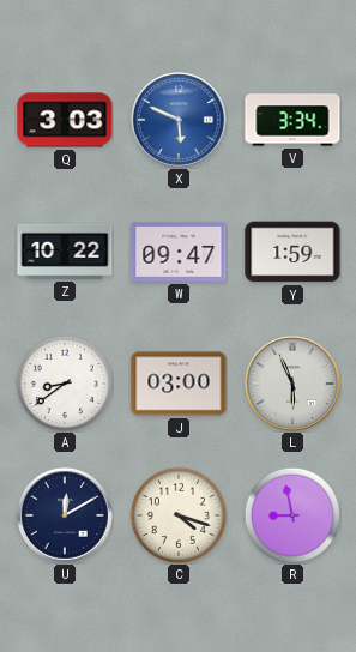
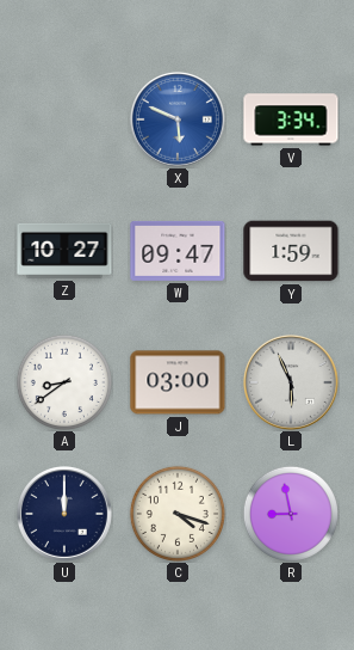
Q: 3:03 -> none (65, 120)
Z: 10:22 -> 10:27 (64, 251)
U: 12:10 -> 12:00 (64, 514)
